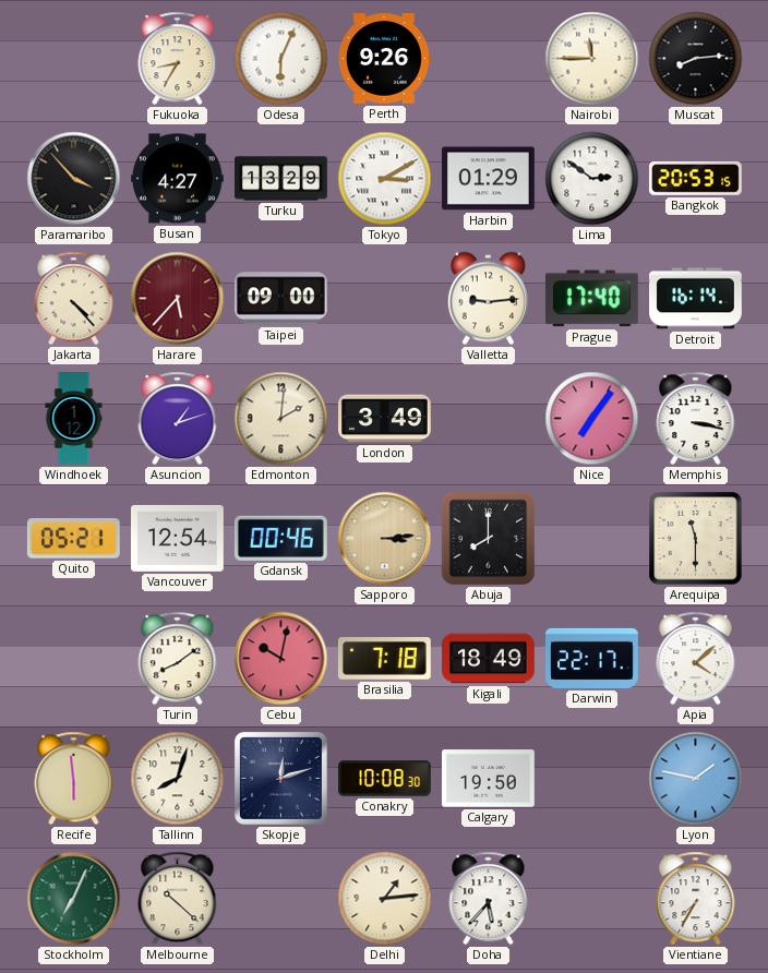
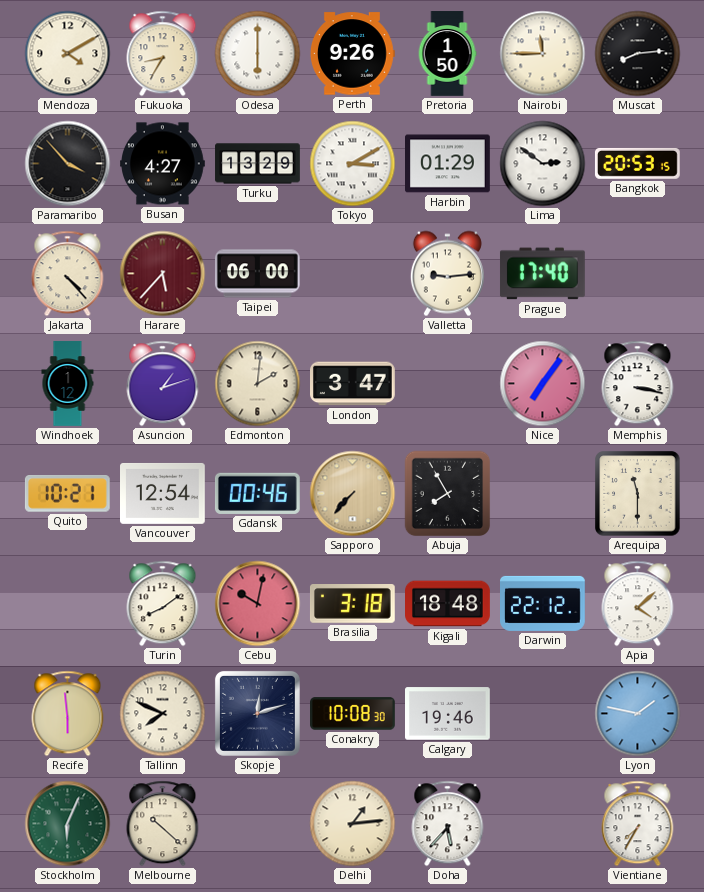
Mendoza: none -> 4:10 (68, 54)
Odesa: 6:04 -> 6:00 (258, 54)
Pretoria: none -> 1:50 (447, 54)
Taipei: 09:00 -> 06:00 (257, 274)
Detroit: 16:14 -> none (696, 299)
London: 3:49 -> 3:47 (353, 384)
Quito: 05:21 -> 10:21 (67, 494)
Sapporo: 3:14 -> 7:37 (353, 494)
Abuja: 8:00 -> 7:55 (448, 494)
Brasilia: 7:18 -> 3:18 (352, 604)
Kigali: 18:49 -> 18:48 (448, 604)
Darwin: 22:17 -> 22:12 (543, 603)
Tallinn: 8:03 -> 7:49 (163, 714)
Calgary: 19:50 -> 19:46 (448, 714)
Stockholm: 7:04 -> 6:04 (68, 824)
